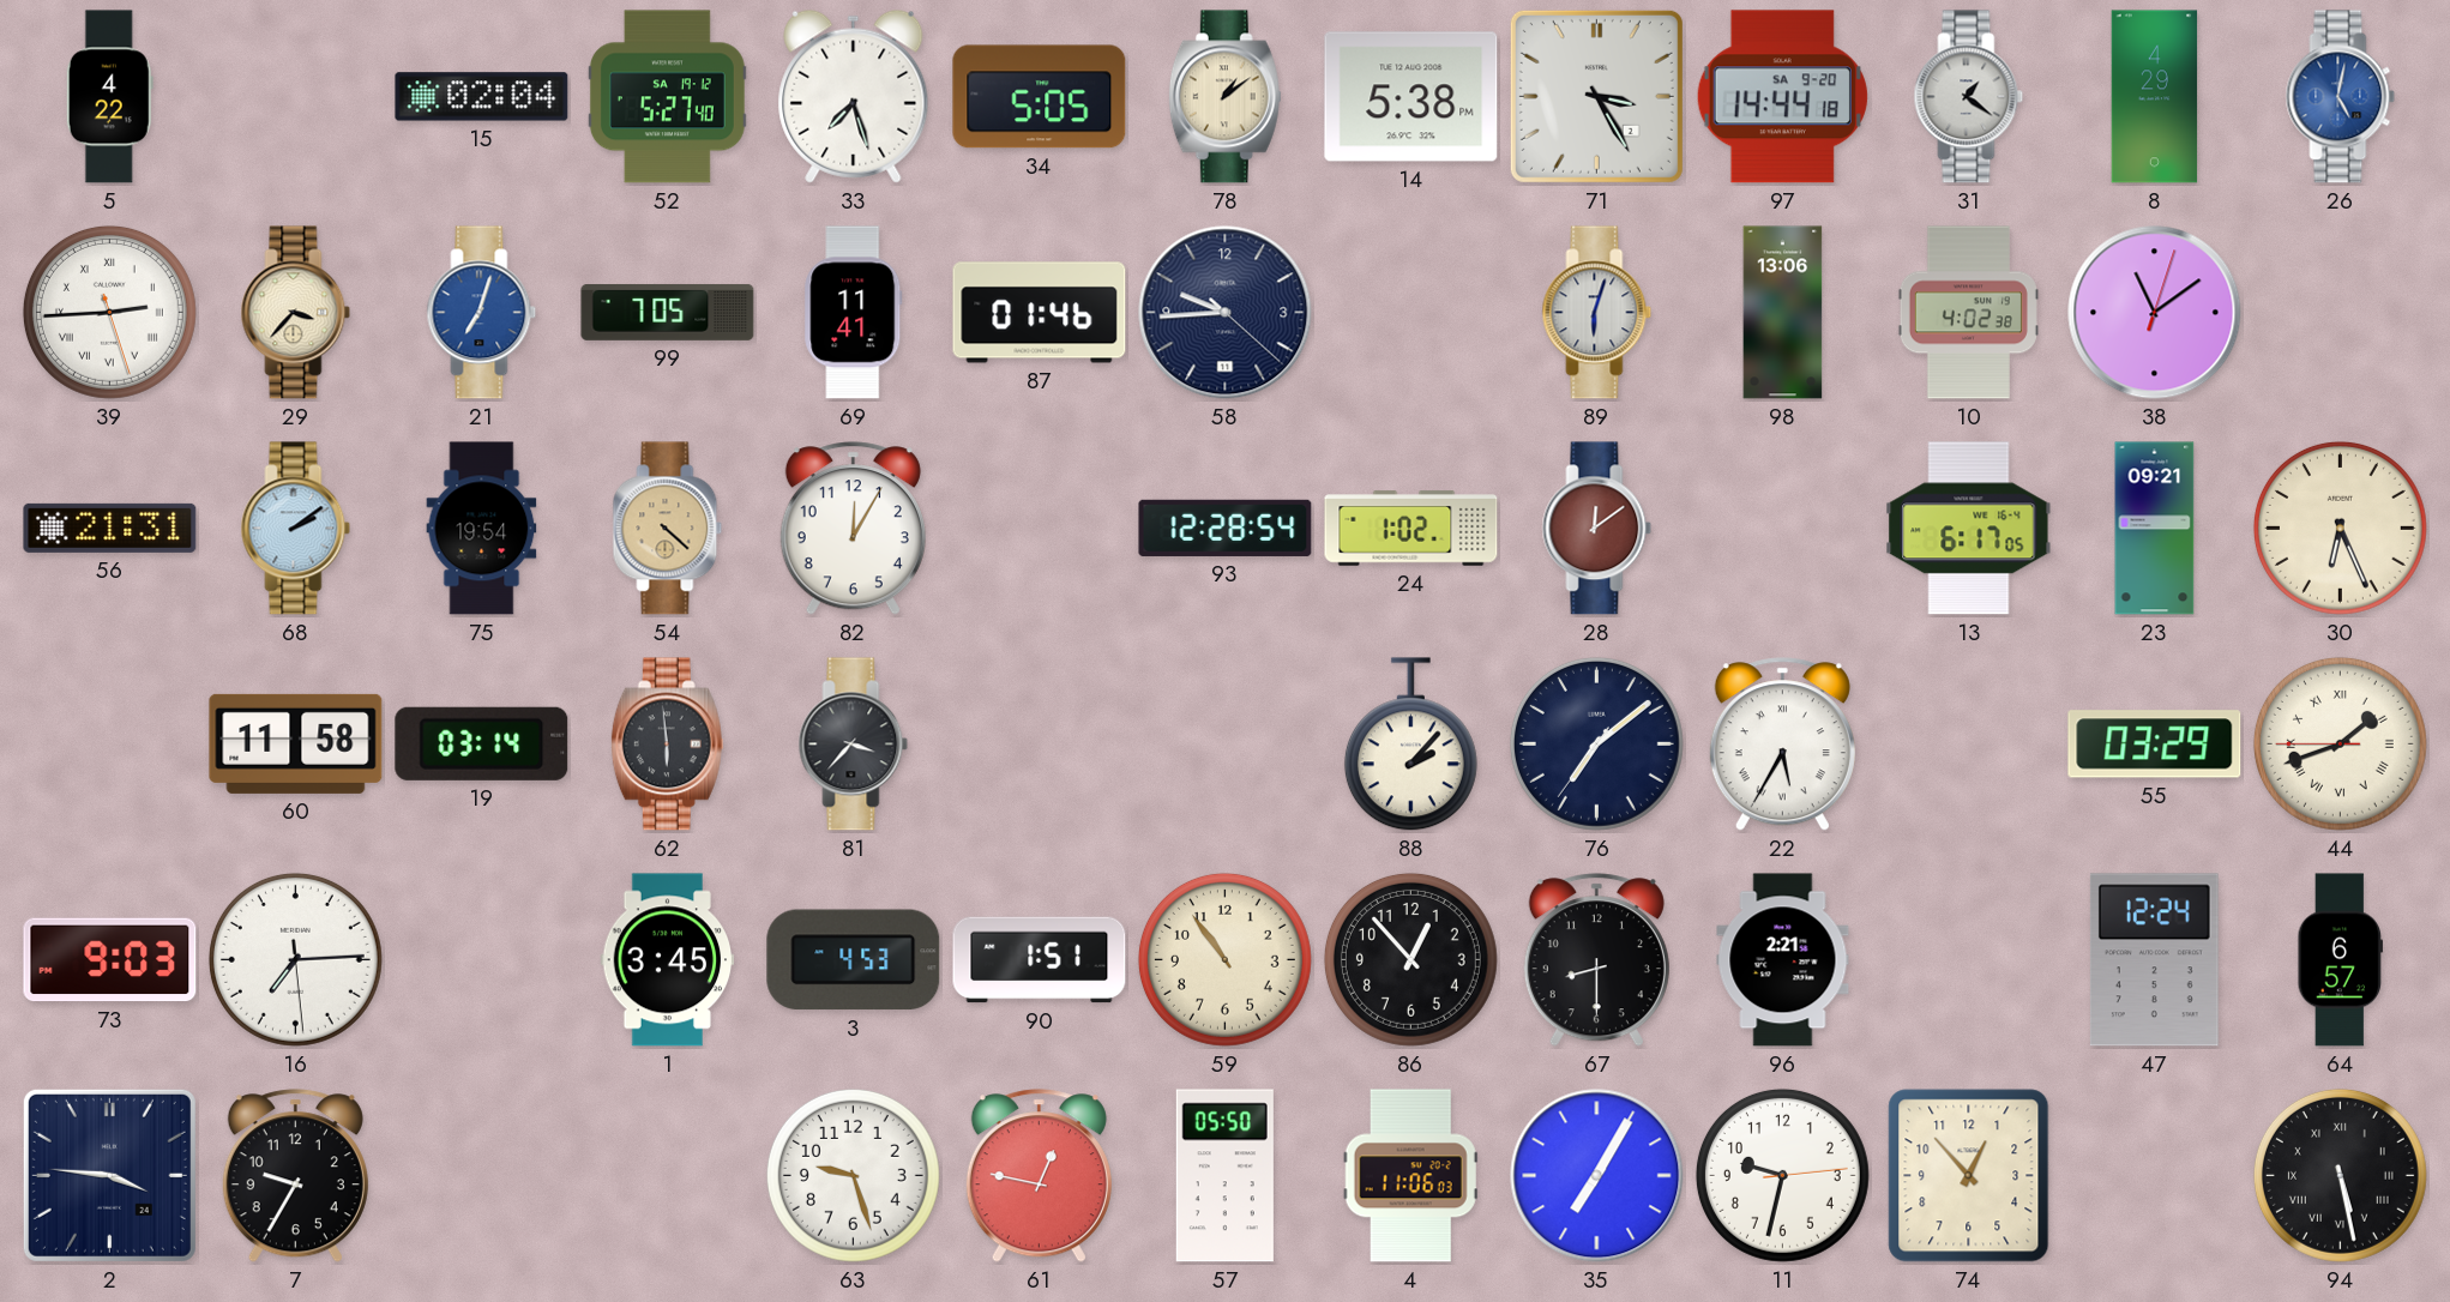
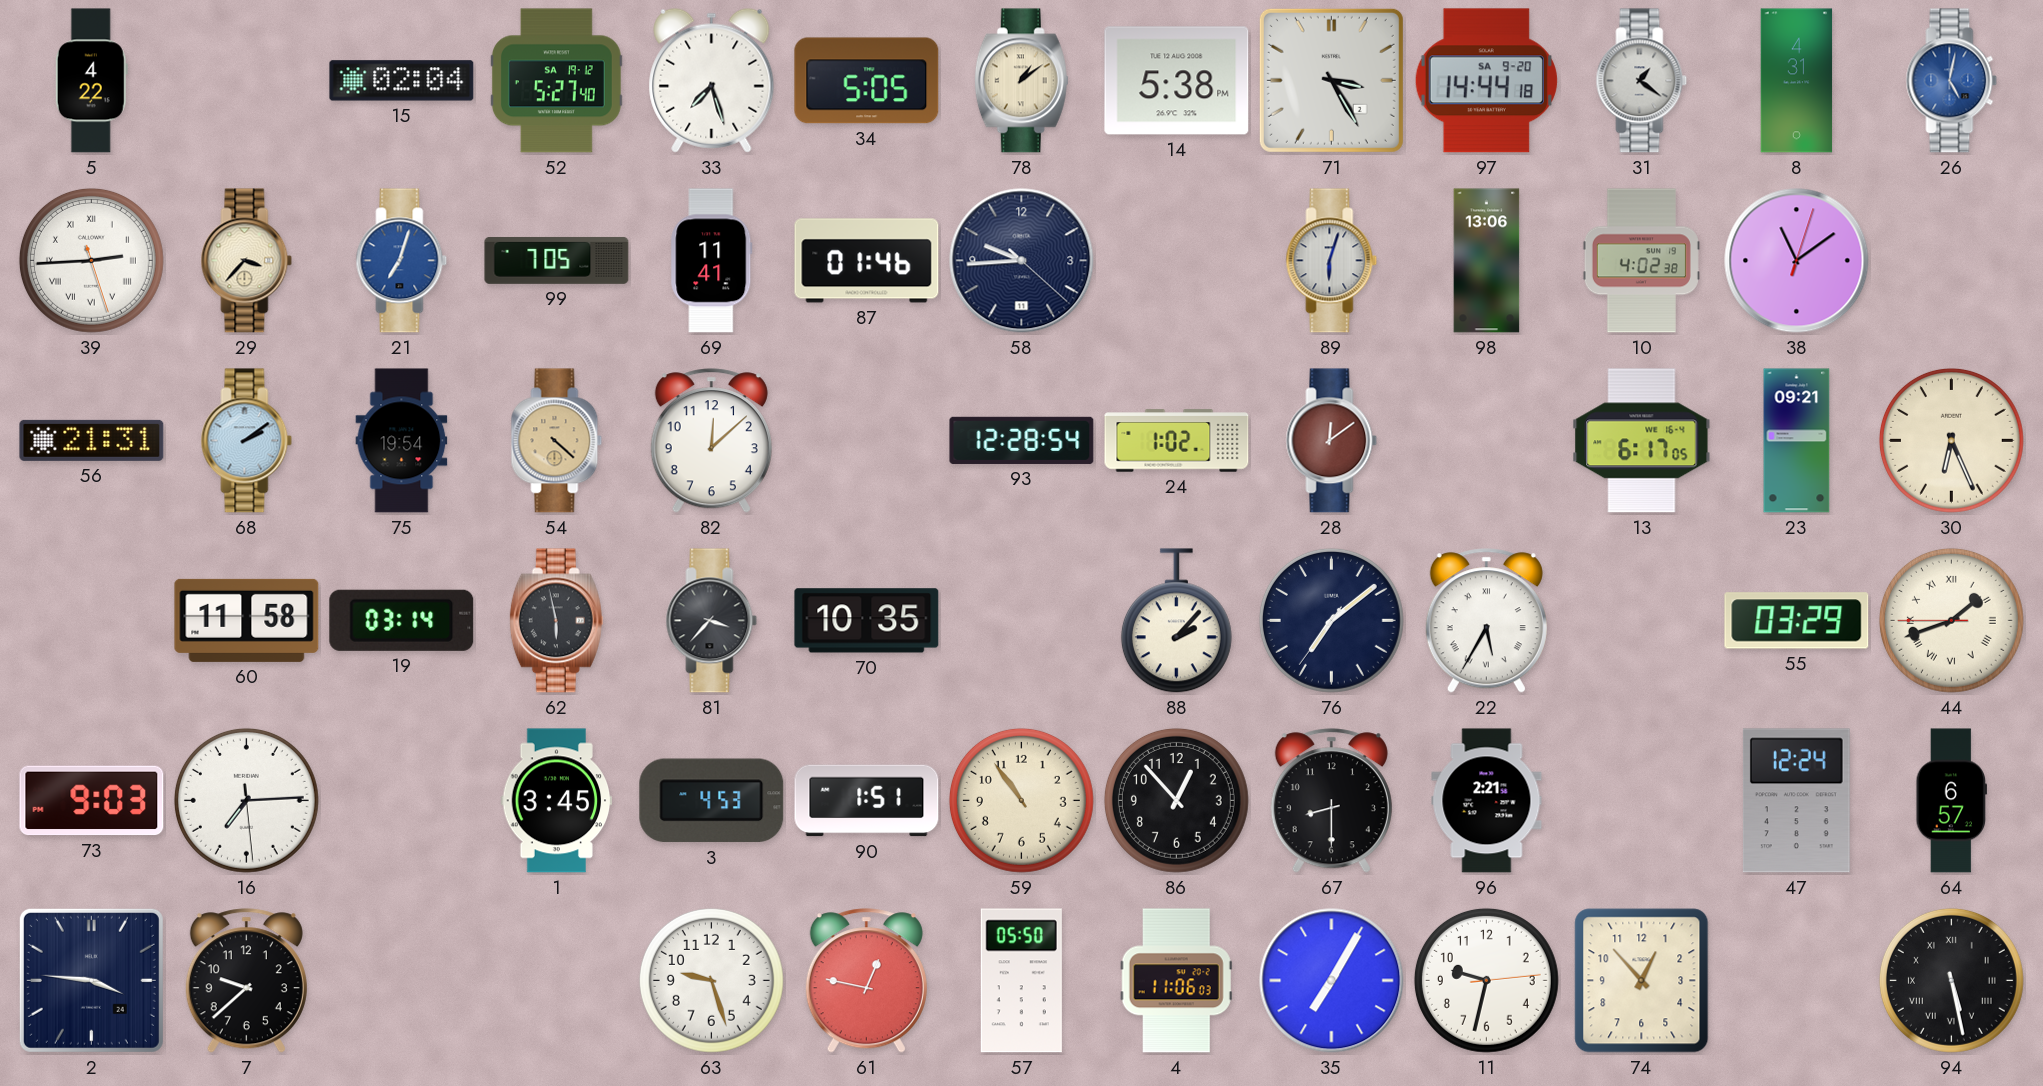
8: 4:29 -> 4:31 (1797, 81)
82: 12:05 -> 12:08 (711, 441)
62: 5:59 -> 5:58 (556, 621)
70: none -> 10:35 (867, 621)
7: 9:35 -> 9:38 (246, 981)
